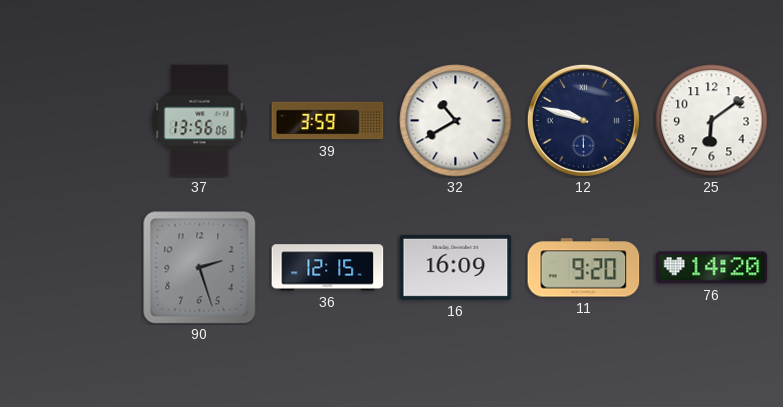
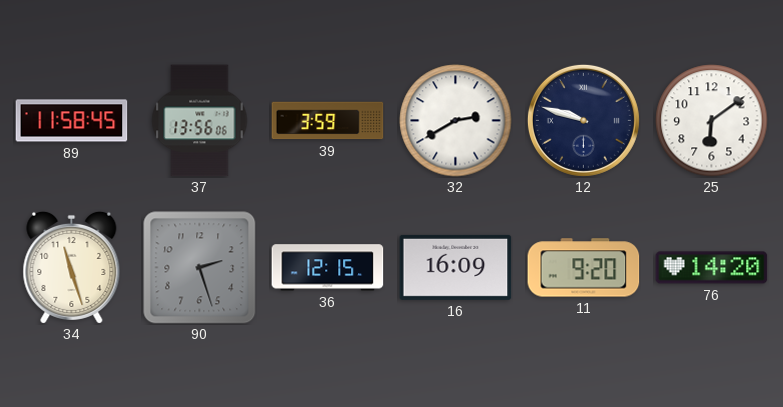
89: none -> 11:58 (72, 121)
32: 10:40 -> 2:40 (456, 121)
34: none -> 11:27 (72, 267)
